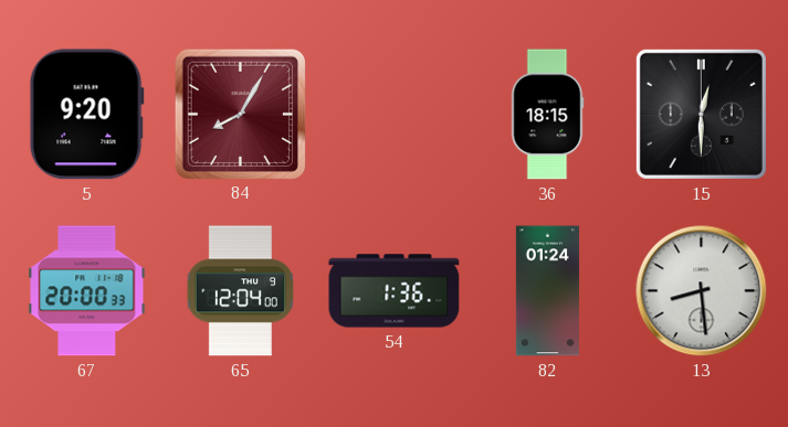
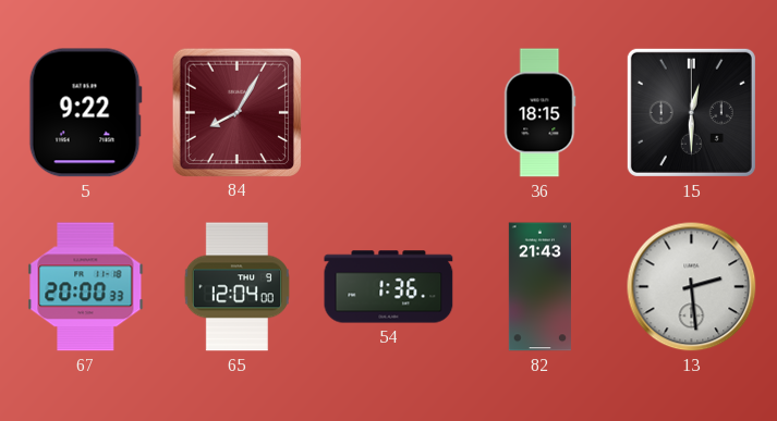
5: 9:20 -> 9:22 (85, 113)
82: 01:24 -> 21:43 (539, 287)
13: 8:29 -> 2:29 (692, 287)
